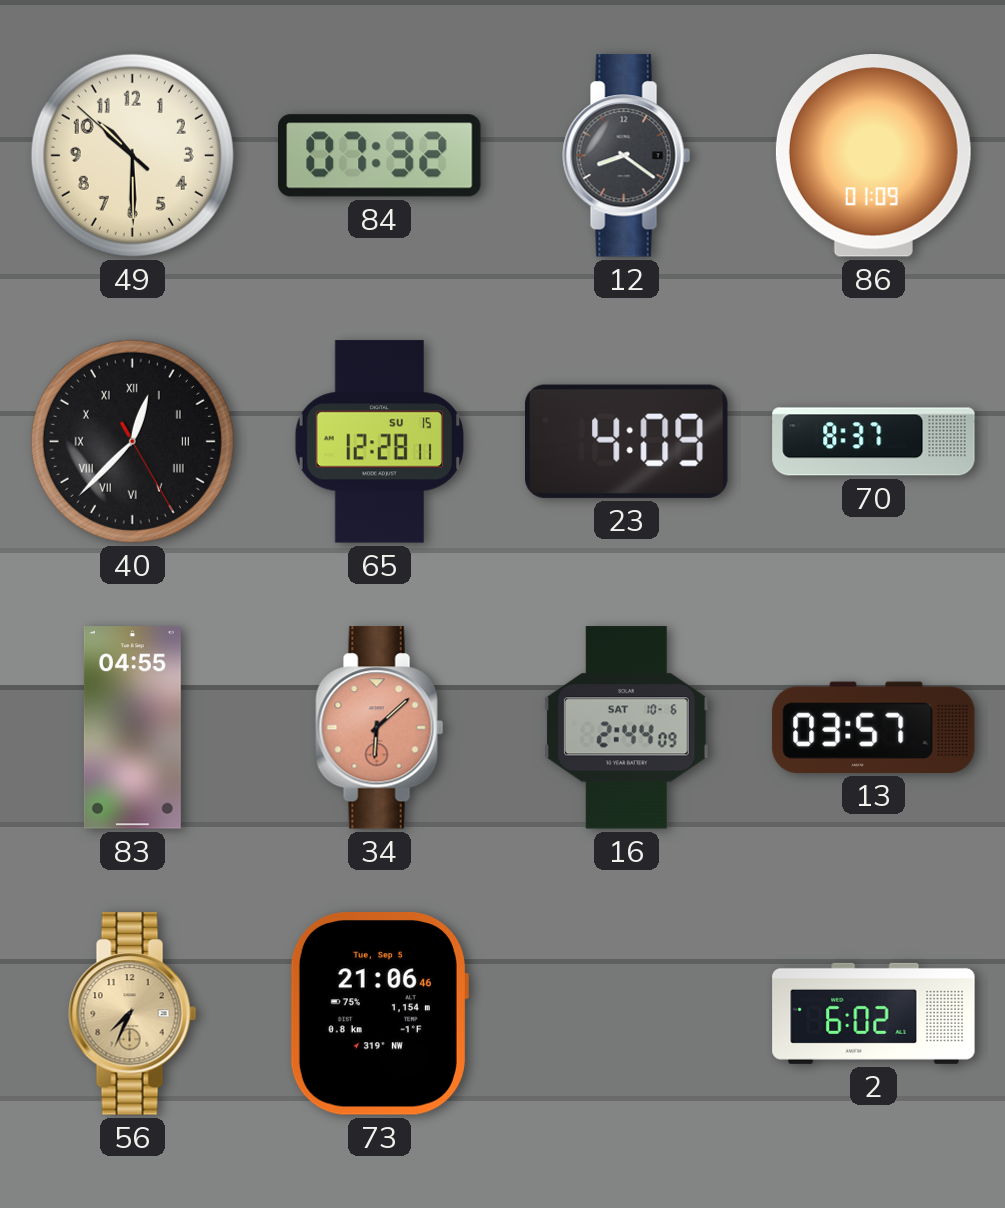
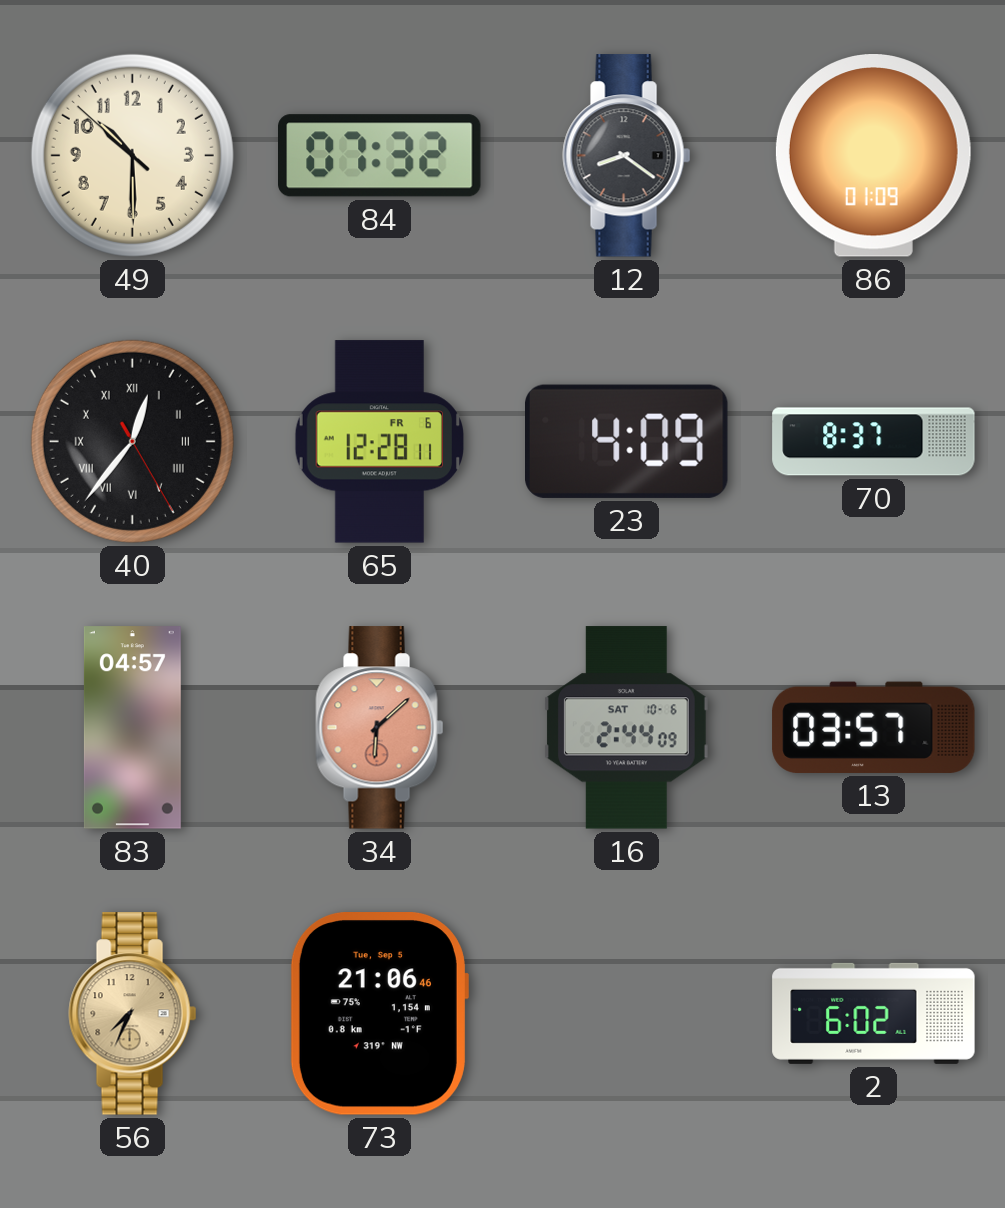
40: 12:37 -> 12:36 (132, 441)
65 date: SU 15 -> FR 6 (379, 442)
83: 04:55 -> 04:57 (132, 728)
